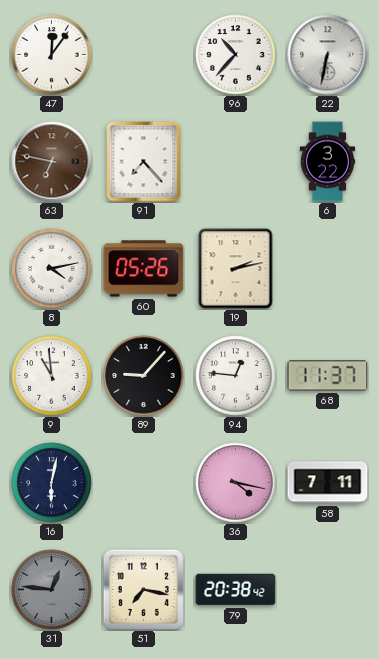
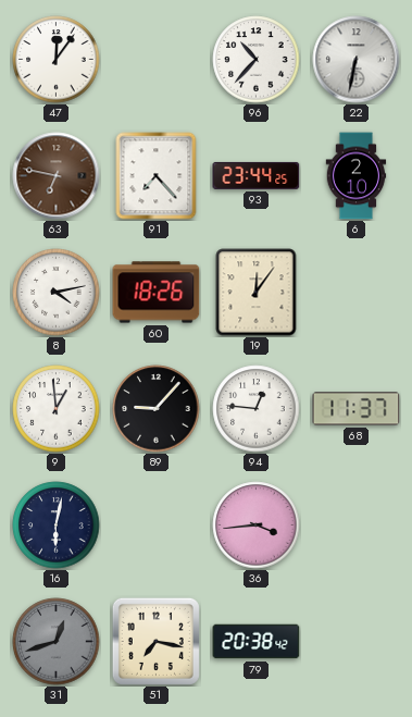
93: none -> 23:44 (257, 175)
6: 3:22 -> 2:10 (357, 176)
60: 05:26 -> 18:26 (157, 293)
19: 2:13 -> 12:06 (257, 293)
9: 10:59 -> 12:59 (57, 409)
36: 4:17 -> 3:44 (257, 526)
58: 7:11 -> none (328, 483)
31: 12:46 -> 12:42 (57, 642)
